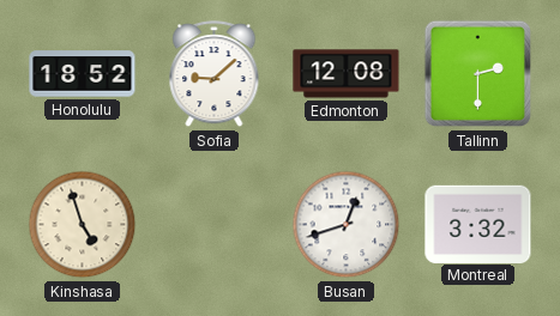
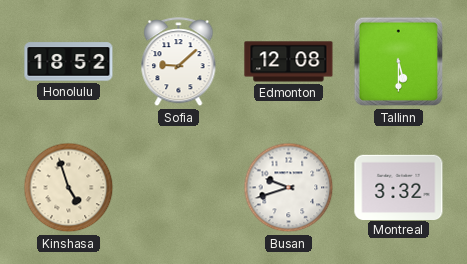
Tallinn: 2:30 -> 5:30 (399, 62)
Busan: 12:42 -> 9:42 (289, 188)
